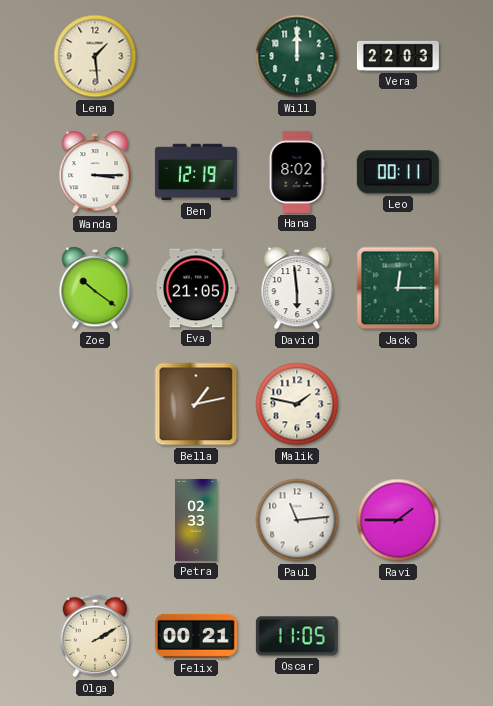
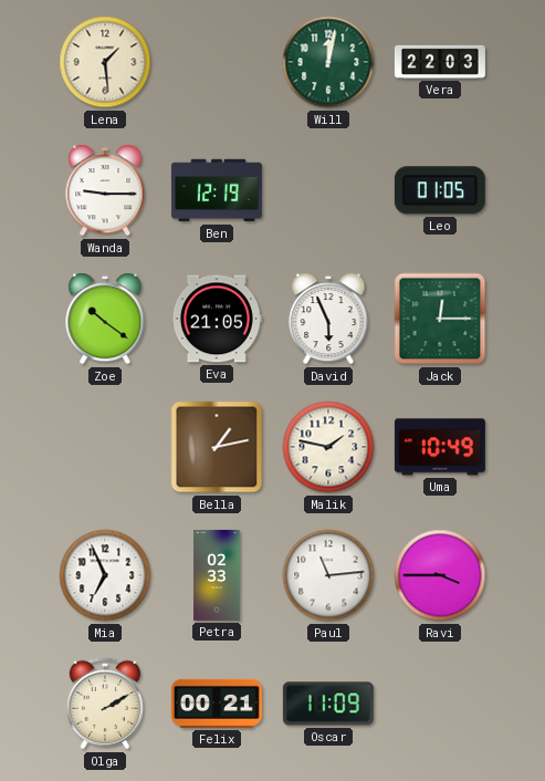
Will: 12:00 -> 12:02 (328, 62)
Wanda: 3:15 -> 9:15 (105, 190)
Hana: 8:02 -> none (297, 172)
Leo: 00:11 -> 01:05 (440, 190)
David: 5:59 -> 5:56 (328, 319)
Uma: none -> 10:49 (440, 447)
Mia: none -> 6:56 (105, 575)
Ravi: 1:45 -> 3:45 (440, 575)
Oscar: 11:05 -> 11:09 (328, 704)
